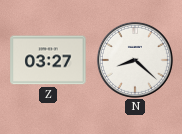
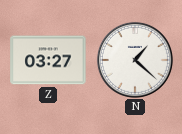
N: 8:22 -> 1:22 (135, 60)
